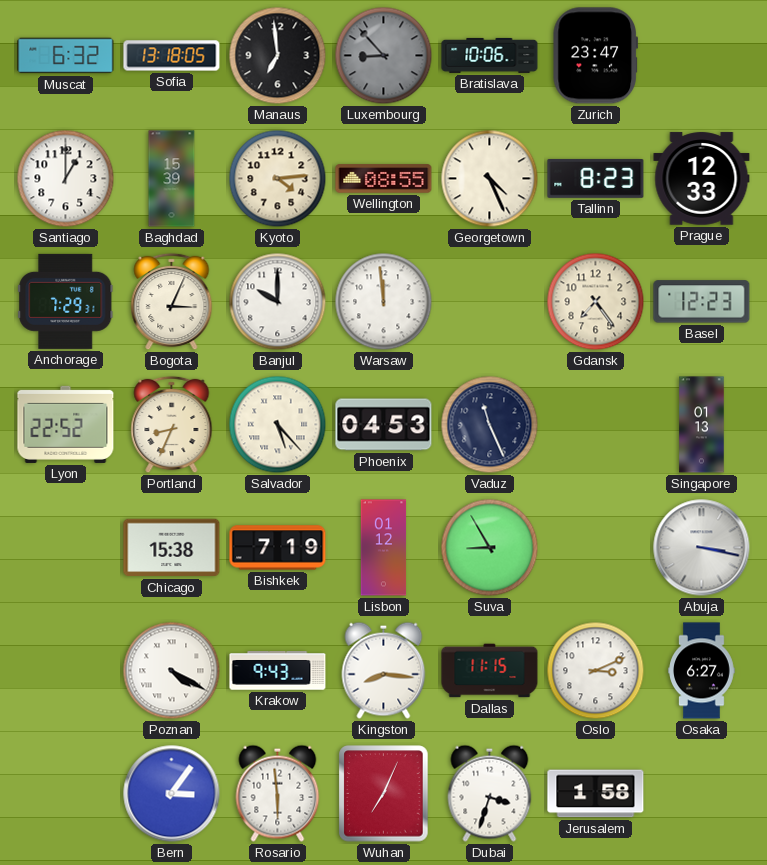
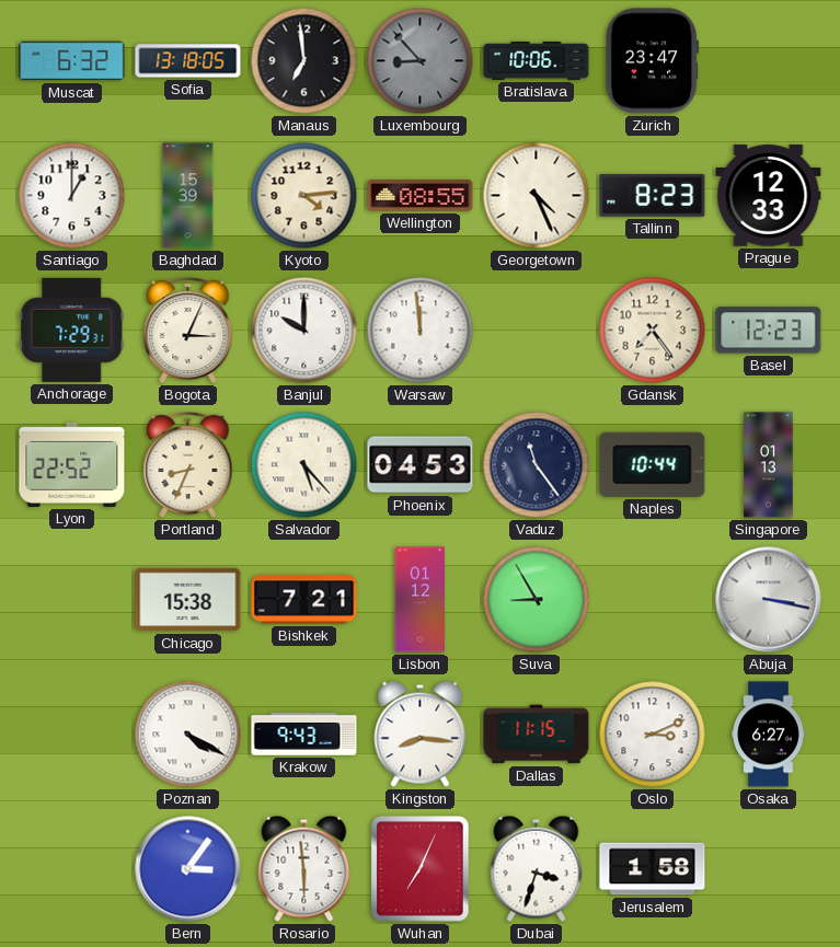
Vaduz: 11:26 -> 11:24 (537, 465)
Naples: none -> 10:44 (653, 464)
Bishkek: 7:19 -> 7:21 (304, 600)
